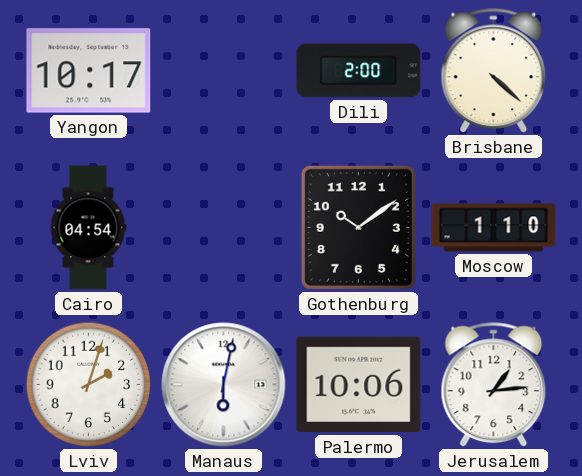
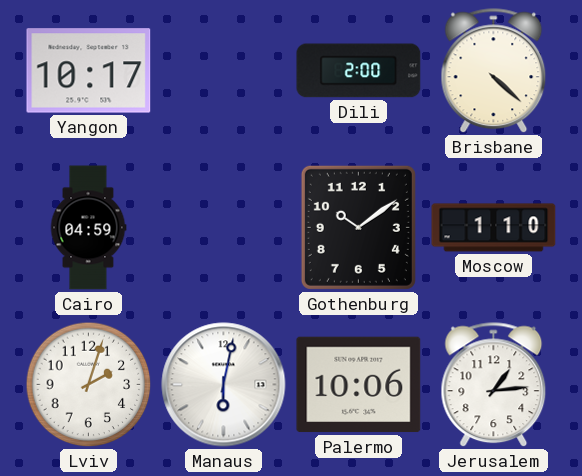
Cairo: 04:54 -> 04:59 (88, 228)
